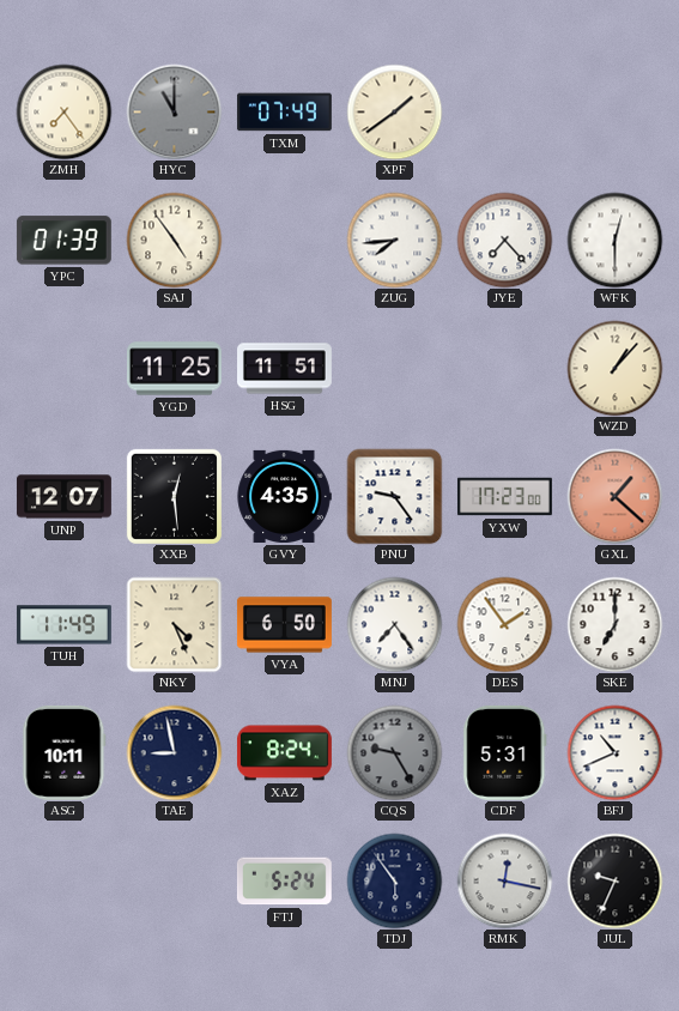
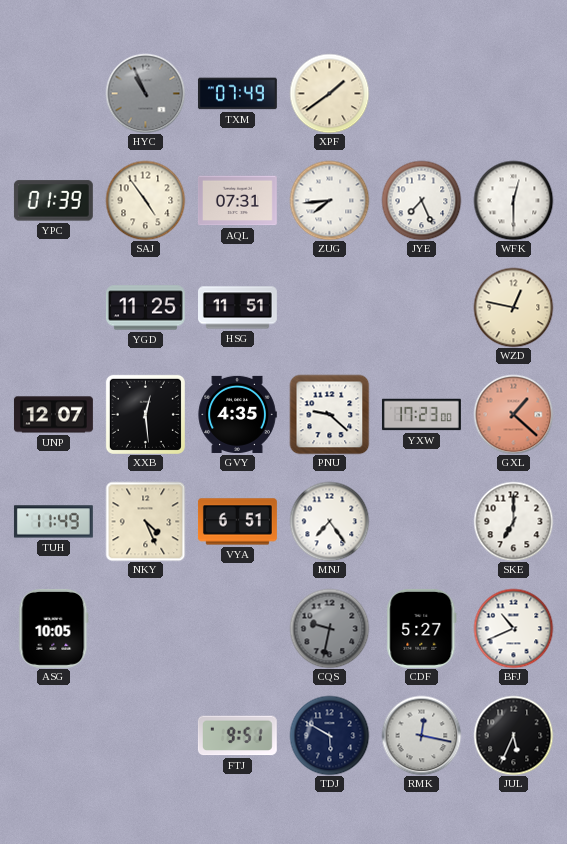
ZMH: 7:24 -> none (63, 111)
HYC: 11:00 -> 10:56 (145, 93)
AQL: none -> 07:31 (237, 201)
JYE: 7:23 -> 7:26 (421, 200)
WZD: 1:07 -> 12:47 (513, 307)
PNU: 9:24 -> 9:22 (329, 414)
VYA: 6:50 -> 6:51 (237, 522)
DES: 1:54 -> none (504, 624)
ASG: 10:11 -> 10:05 (54, 628)
TAE: 8:58 -> none (174, 752)
XAZ: 8:24 -> none (284, 753)
CQS: 9:25 -> 9:32 (329, 628)
CDF: 5:31 -> 5:27 (422, 628)
FTJ: 5:24 -> 9:51 (237, 736)
TDJ: 5:54 -> 5:50 (329, 735)
JUL: 9:34 -> 5:34 (513, 735)
